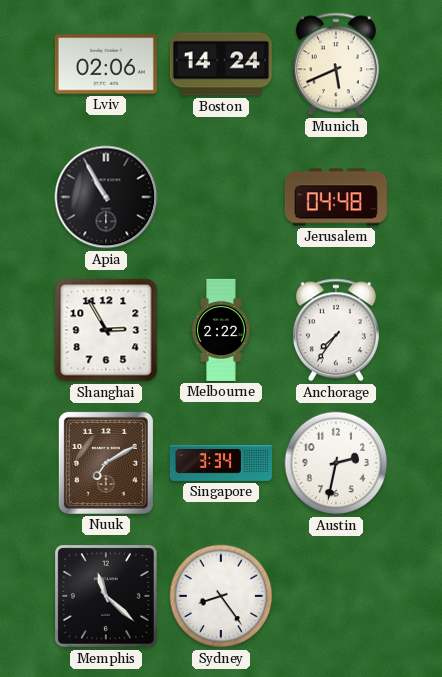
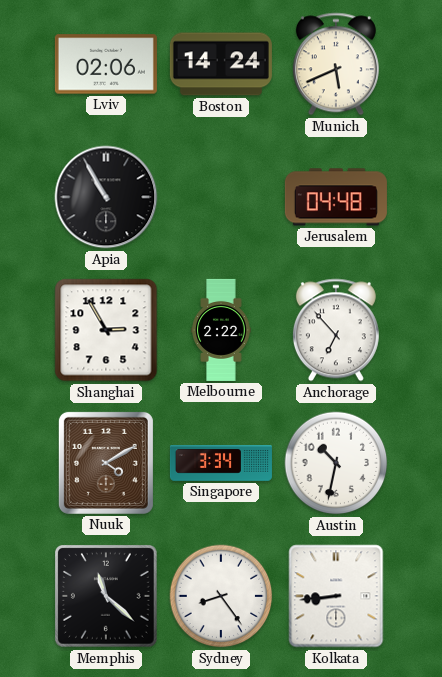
Anchorage: 7:36 -> 6:53 (336, 330)
Nuuk: 7:10 -> 4:10 (106, 463)
Austin: 2:32 -> 10:32 (336, 463)
Kolkata: none -> 8:44 (336, 596)
